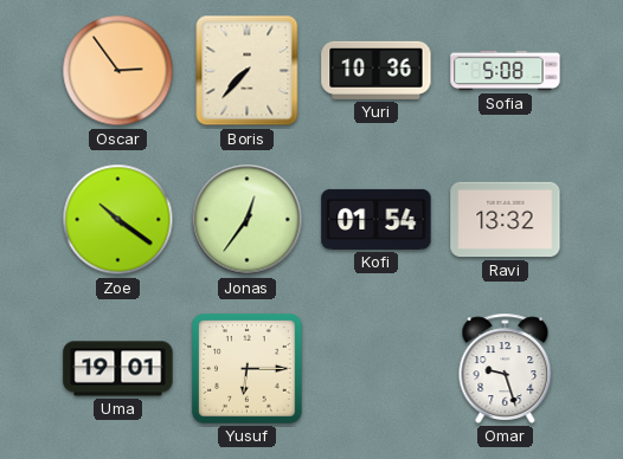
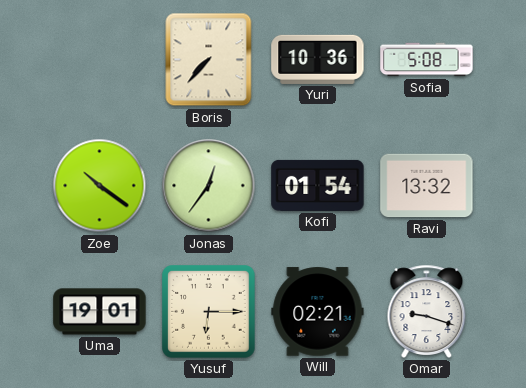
Oscar: 2:54 -> none (118, 71)
Will: none -> 02:21 (318, 312)
Omar: 9:27 -> 9:18 (427, 311)
